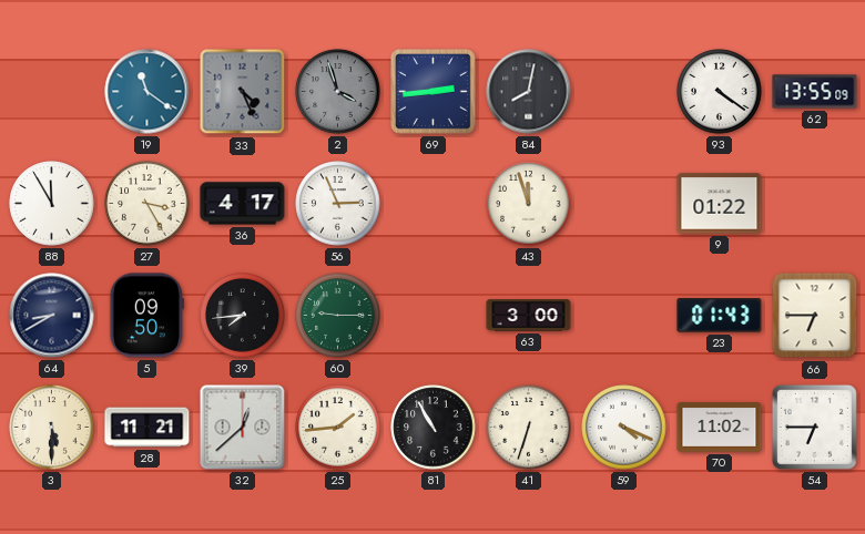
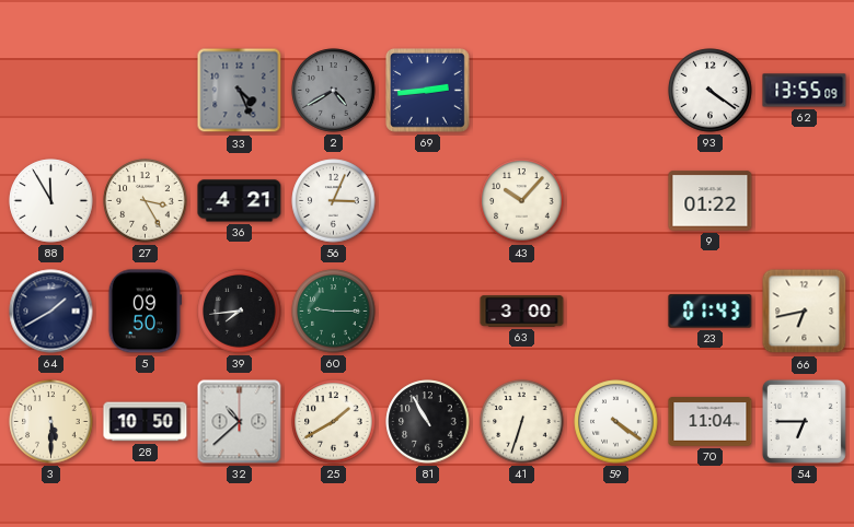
19: 11:21 -> none (147, 92)
2: 3:57 -> 4:40 (334, 91)
84: 8:02 -> none (529, 92)
36: 4:17 -> 4:21 (240, 201)
56: 2:56 -> 3:04 (334, 201)
43: 11:57 -> 10:07 (522, 201)
64: 8:40 -> 1:40 (51, 312)
66: 6:45 -> 6:43 (805, 312)
28: 11:21 -> 10:50 (146, 422)
32: 12:38 -> 10:38 (240, 422)
25: 1:44 -> 1:40 (334, 422)
59: 4:19 -> 4:21 (616, 422)
70: 11:02 -> 11:04 (711, 422)
